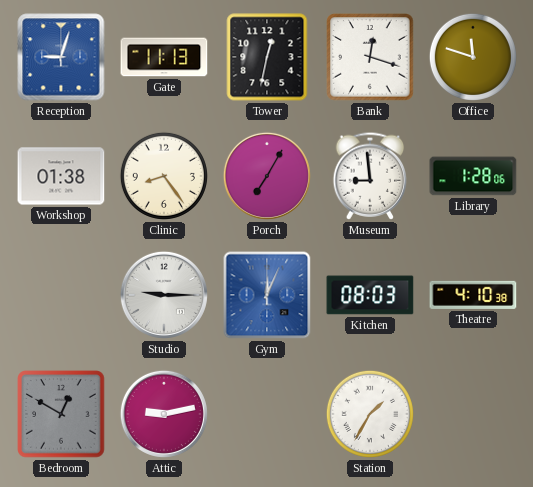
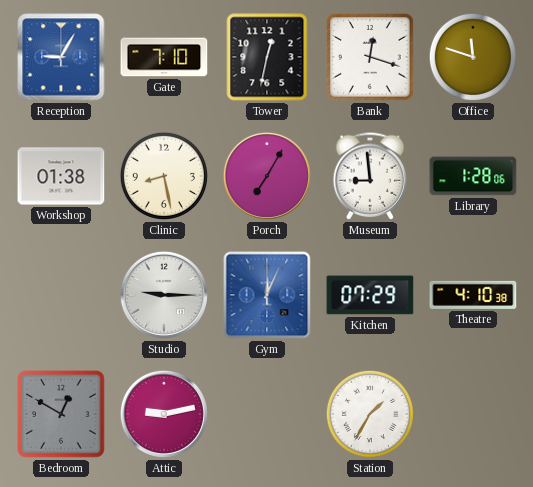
Reception: 9:03 -> 9:05 (61, 57)
Gate: 11:13 -> 7:10 (164, 57)
Clinic: 8:24 -> 8:28 (164, 176)
Kitchen: 08:03 -> 07:29 (370, 295)
